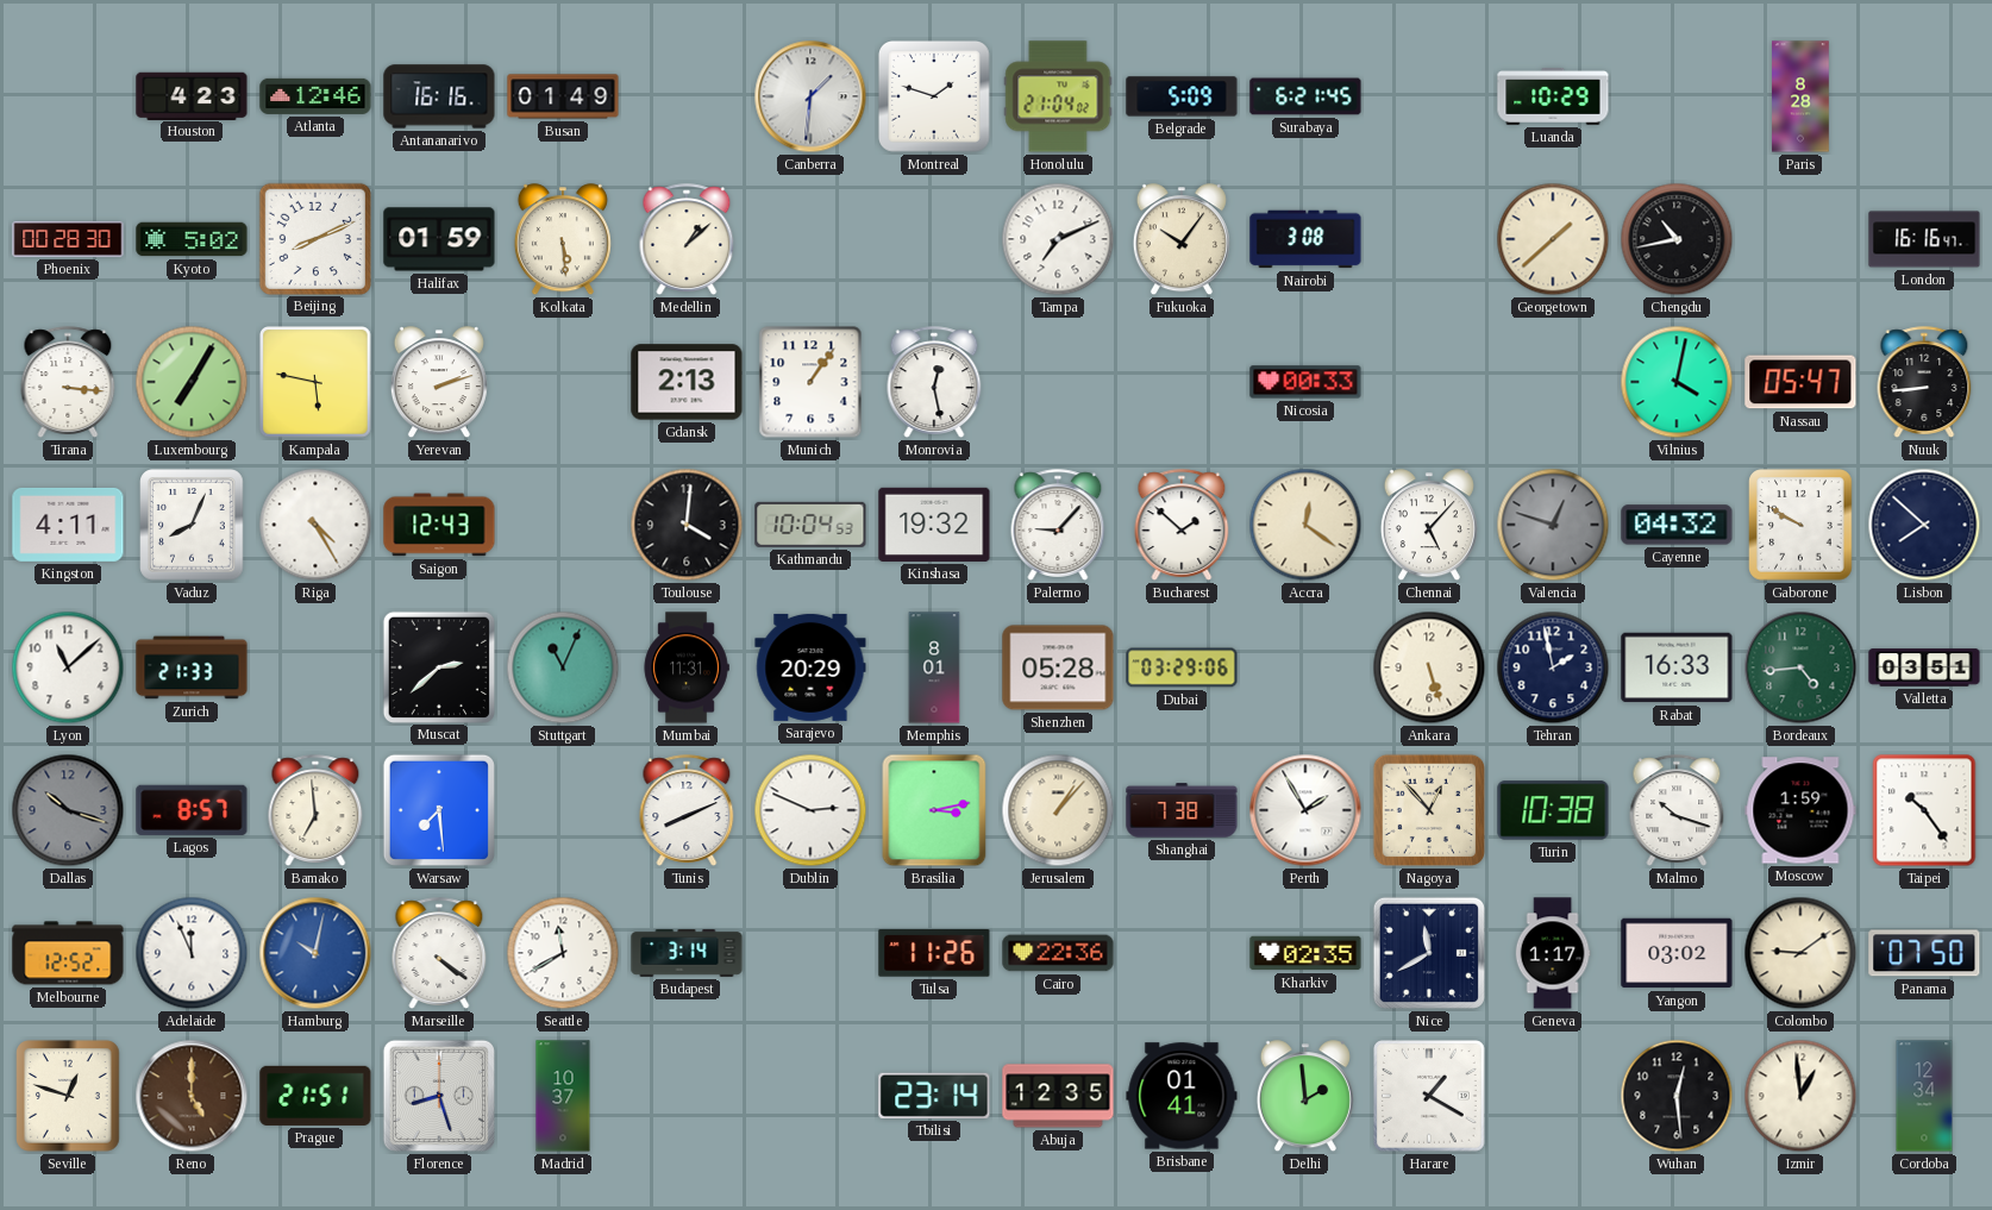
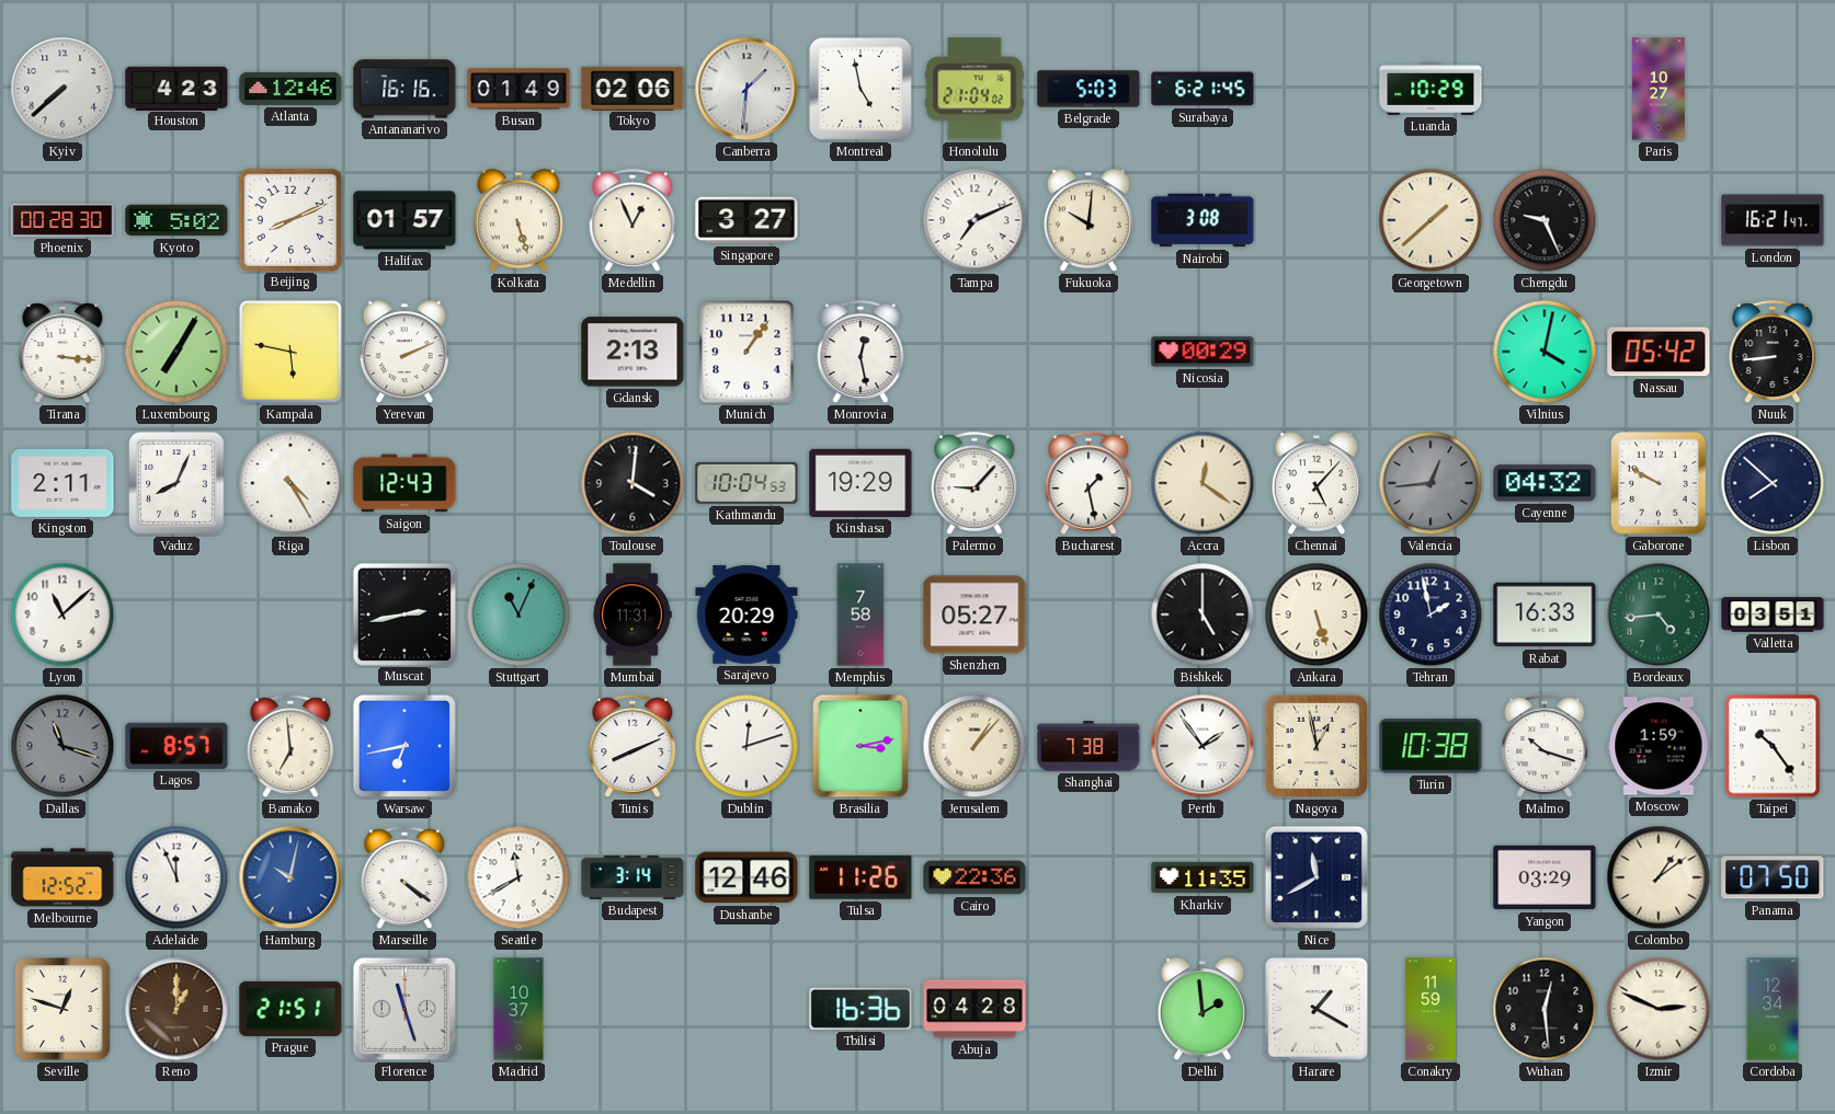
Kyiv: none -> 7:38 (62, 89)
Tokyo: none -> 02:06 (632, 88)
Montreal: 1:48 -> 4:58 (860, 89)
Belgrade: 5:09 -> 5:03 (1089, 89)
Paris: 8:28 -> 10:27 (1659, 89)
Halifax: 01:59 -> 01:57 (404, 220)
Kolkata: 5:29 -> 5:27 (518, 221)
Medellin: 1:08 -> 12:56 (632, 220)
Singapore: none -> 3:27 (746, 220)
Fukuoka: 10:06 -> 10:01 (1089, 221)
Chengdu: 10:43 -> 9:26 (1545, 220)
London: 16:16 -> 16:21 (1773, 220)
Yerevan: 2:12 -> 2:11 (404, 353)
Nicosia: 00:33 -> 00:29 (1203, 352)
Nassau: 05:47 -> 05:42 (1659, 352)
Kingston: 4:11 -> 2:11 (62, 483)
Kinshasa: 19:32 -> 19:29 (860, 483)
Bucharest: 1:52 -> 1:28 (1089, 483)
Valencia: 12:48 -> 12:44 (1431, 483)
Zurich: 21:33 -> none (192, 667)
Muscat: 2:38 -> 2:43 (403, 613)
Memphis: 8:01 -> 7:58 (860, 615)
Shenzhen: 05:28 -> 05:27 (975, 615)
Dubai: 03:29 -> none (1182, 667)
Bishkek: none -> 5:00 (1203, 615)
Dallas: 10:18 -> 11:18 (62, 746)
Warsaw: 7:29 -> 6:43 (404, 746)
Dublin: 2:49 -> 12:12 (746, 746)
Perth: 1:55 -> 1:54 (1203, 746)
Nagoya: 12:53 -> 12:58 (1317, 746)
Dushanbe: none -> 12:46 (746, 877)
Kharkiv: 02:35 -> 11:35 (1203, 877)
Geneva: 1:17 -> none (1553, 953)
Yangon: 03:02 -> 03:29 (1545, 877)
Colombo: 9:09 -> 1:09 (1659, 877)
Reno: 5:00 -> 1:00 (176, 1009)
Florence: 8:27 -> 11:27 (404, 1009)
Tbilisi: 23:14 -> 16:36 (860, 1009)
Abuja: 12:35 -> 04:28 (975, 1009)
Brisbane: 01:41 -> none (1182, 1096)
Conakry: none -> 11:59 (1431, 1009)
Izmir: 12:59 -> 2:49 (1659, 1009)
